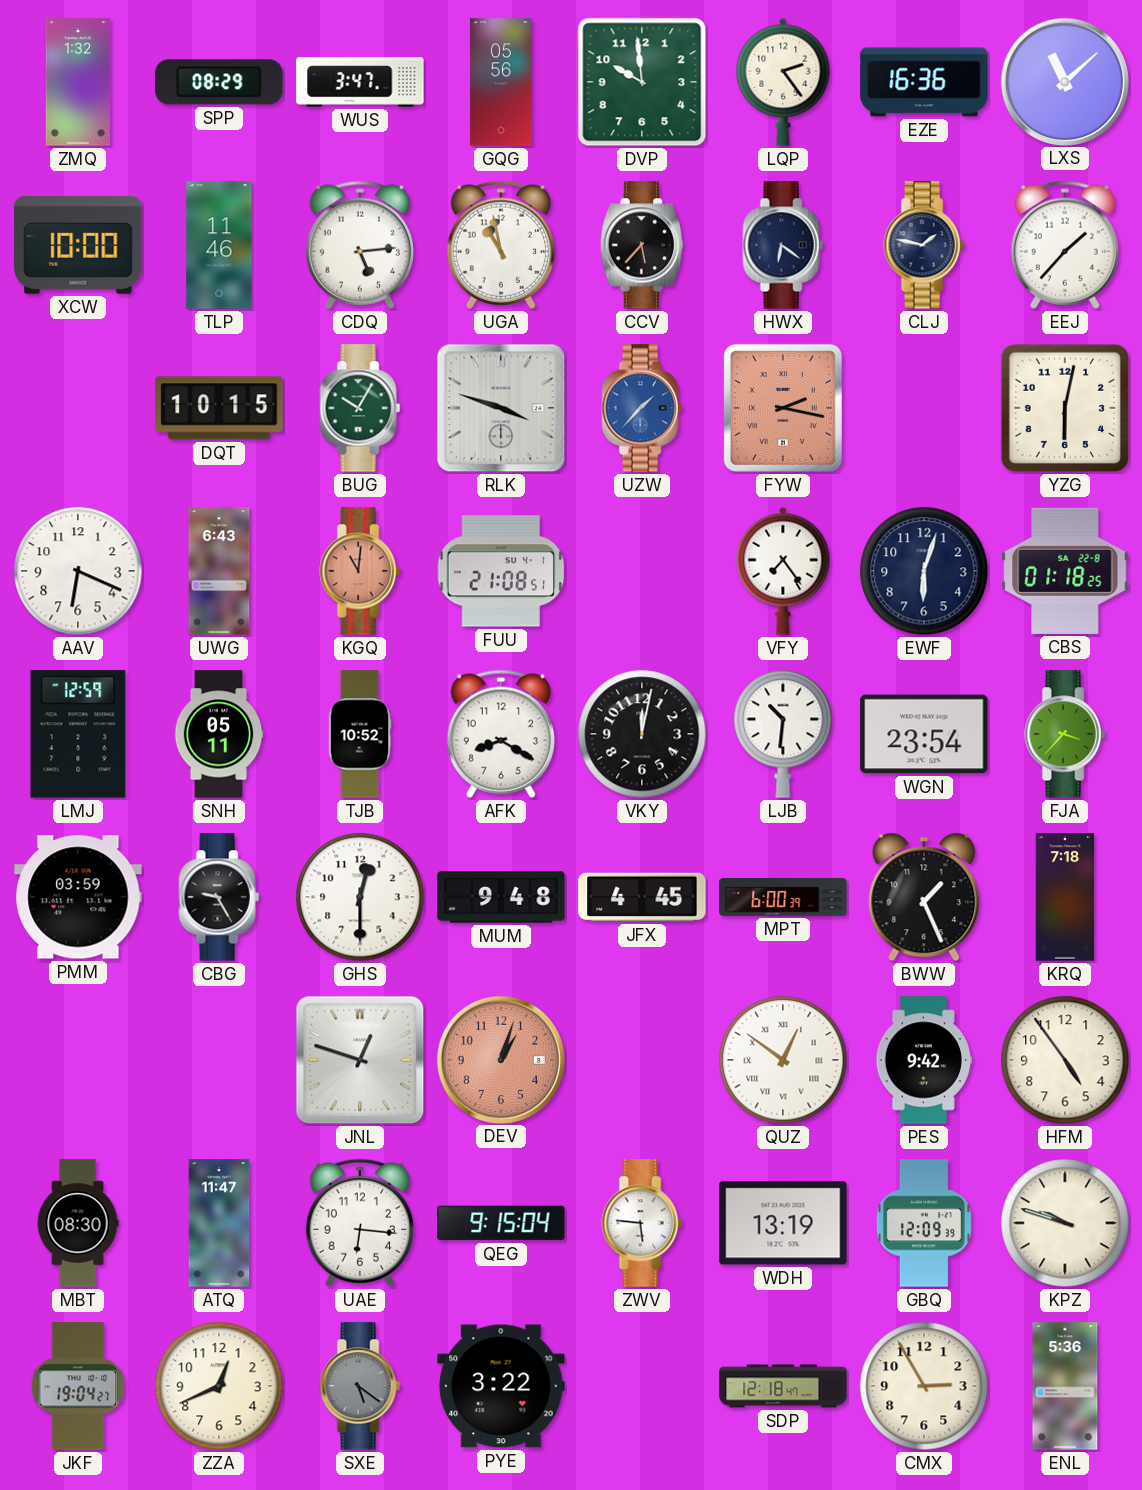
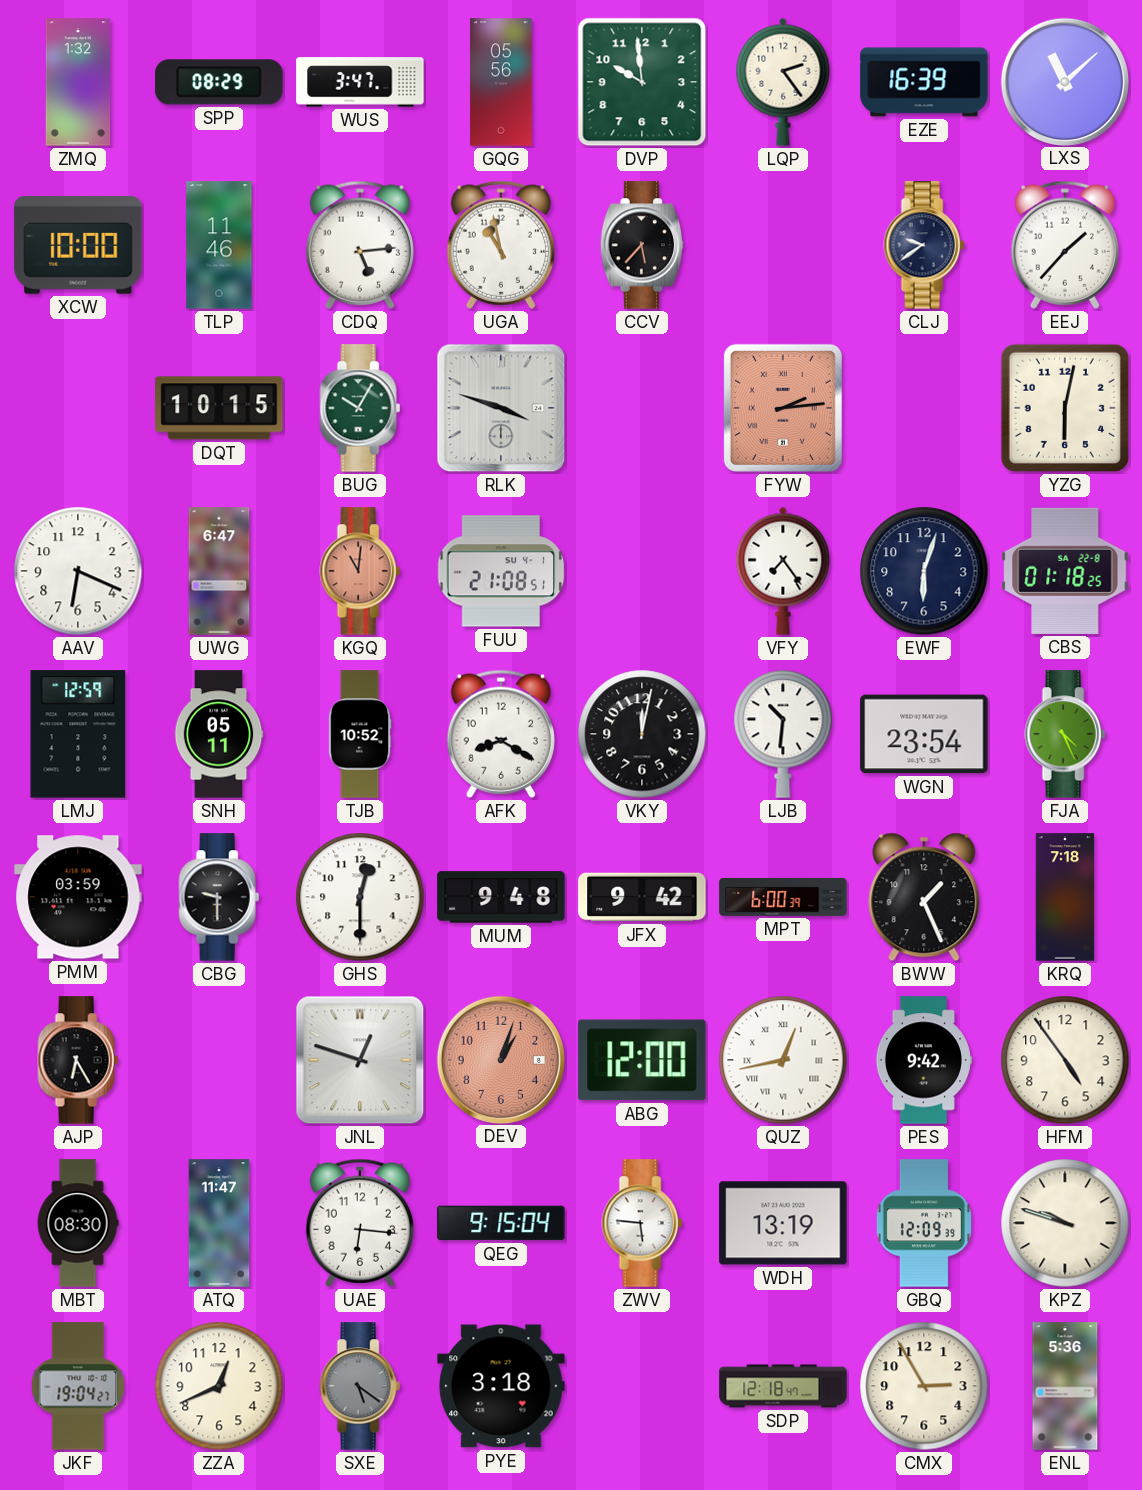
EZE: 16:36 -> 16:39 (924, 82)
HWX: 6:21 -> none (783, 245)
CLJ: 1:47 -> 9:39 (924, 245)
UZW: 1:37 -> none (642, 408)
FYW: 2:17 -> 2:14 (783, 408)
UWG: 6:43 -> 6:47 (219, 571)
FJA: 3:37 -> 4:26 (1065, 734)
CBG: 9:25 -> 9:30 (219, 897)
JFX: 4:45 -> 9:42 (642, 897)
AJP: none -> 6:25 (78, 1060)
ABG: none -> 12:00 (642, 1060)
QUZ: 12:51 -> 12:43 (783, 1060)
PYE: 3:22 -> 3:18 (501, 1386)
